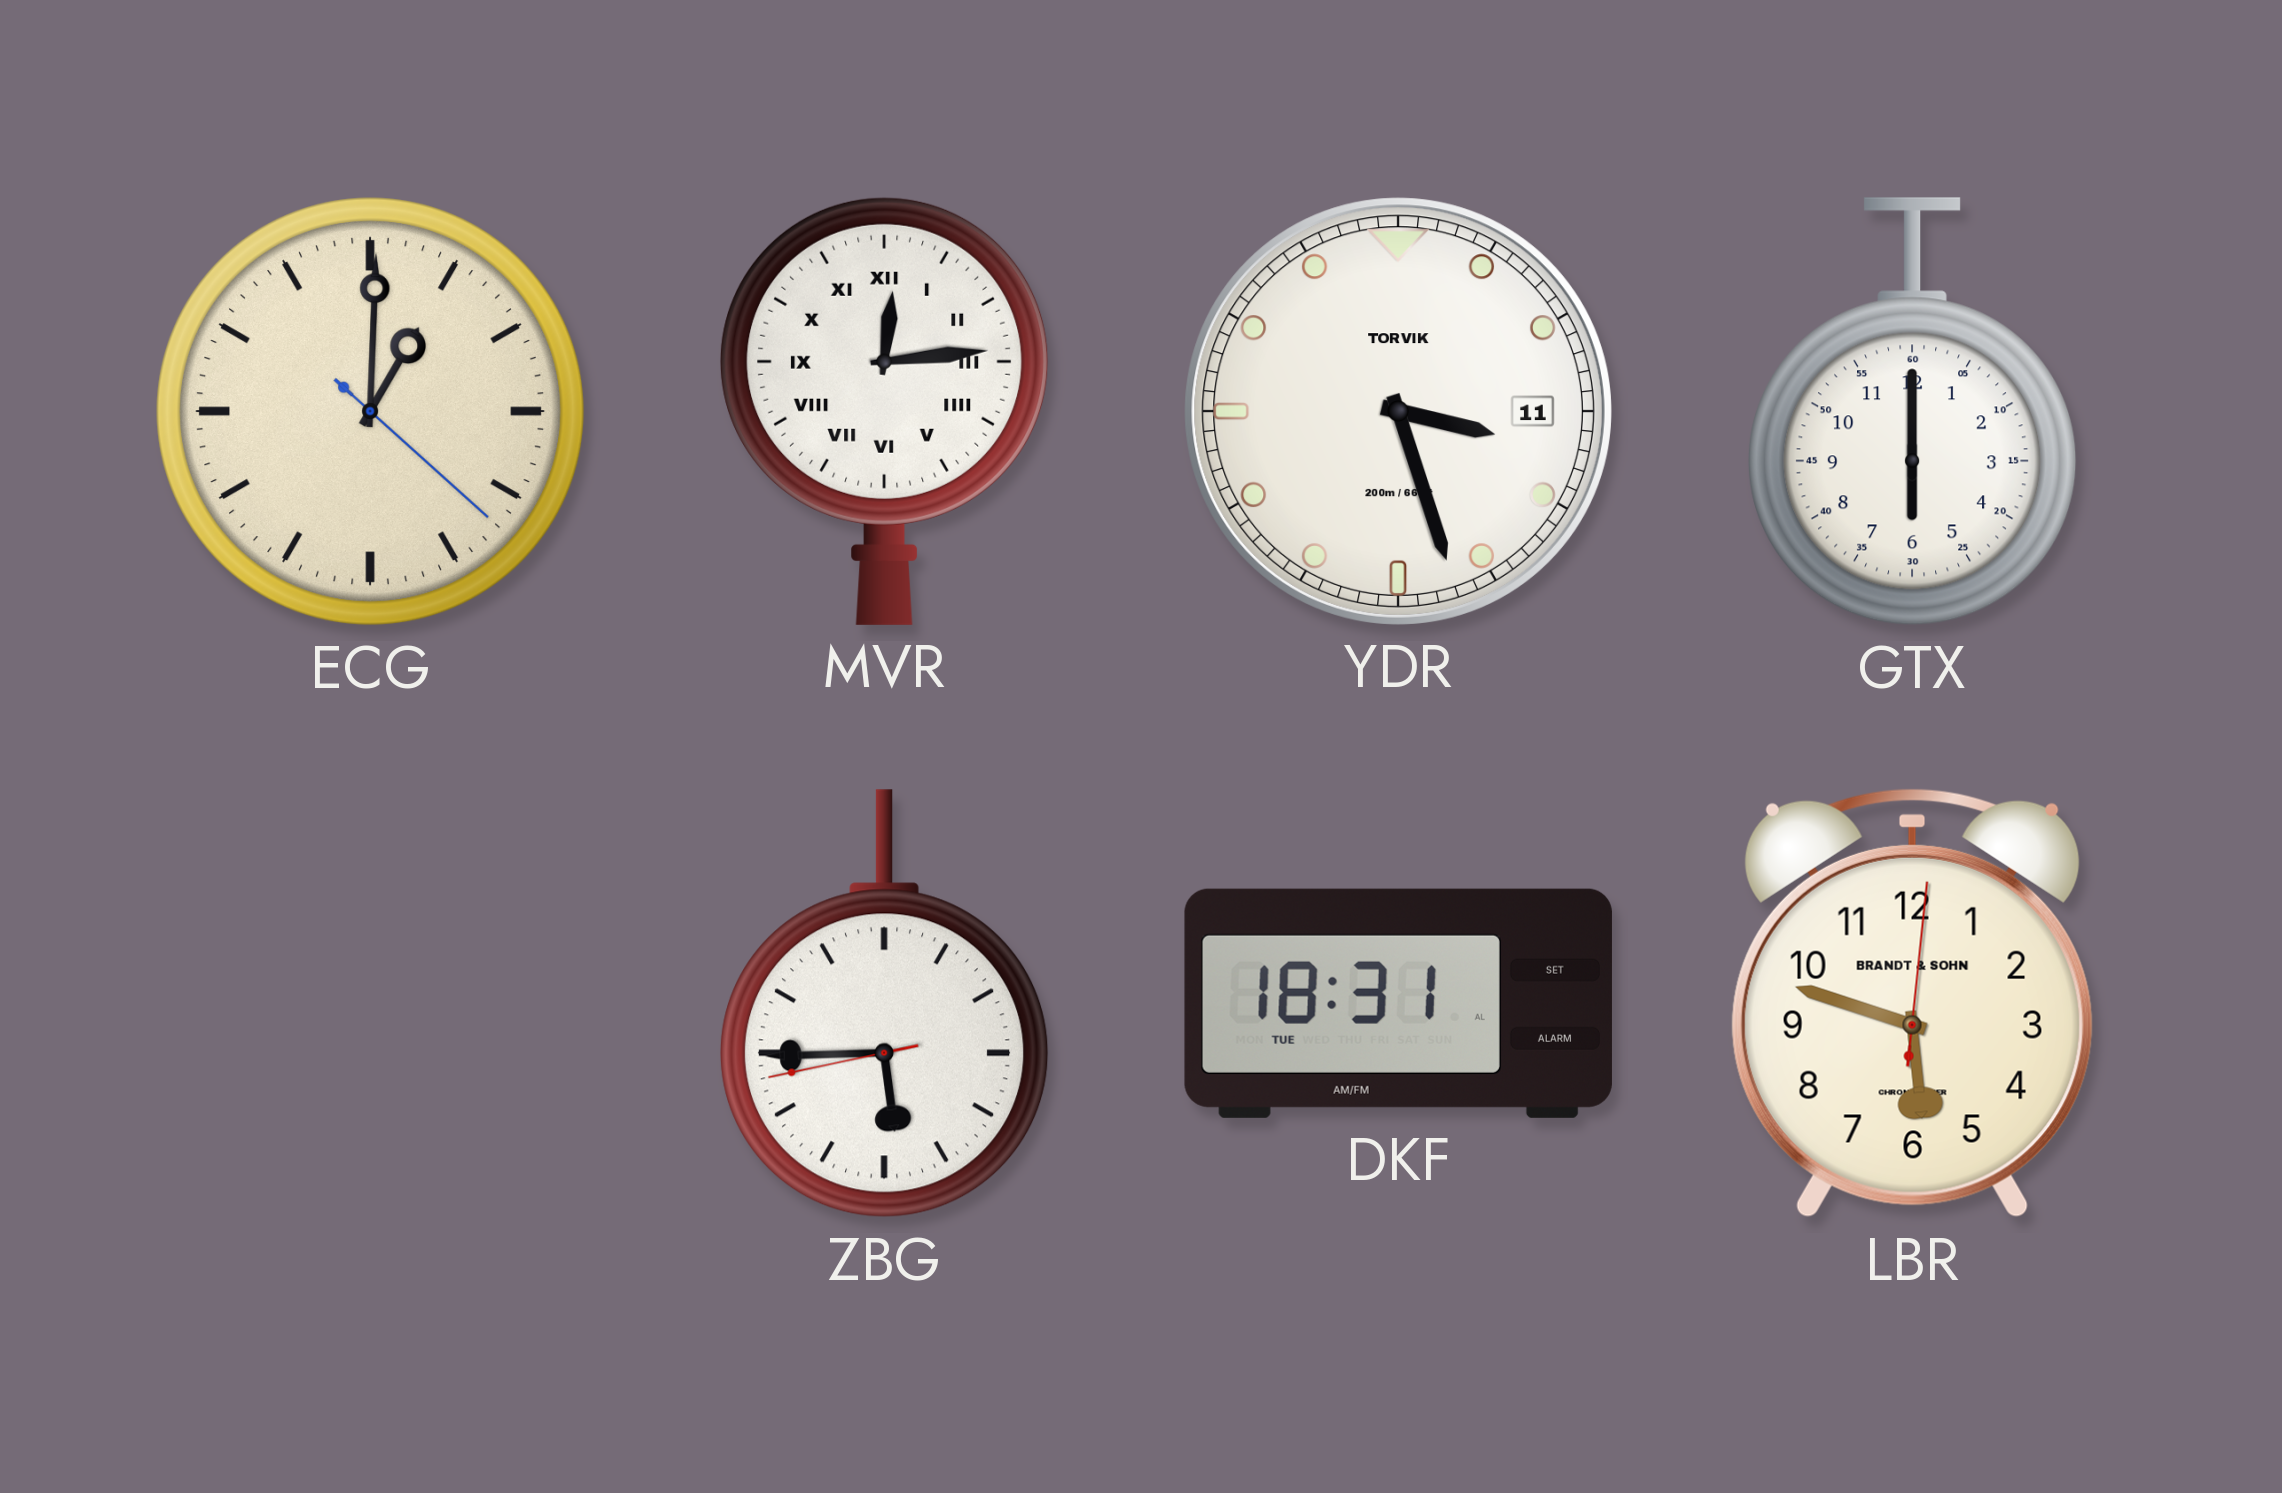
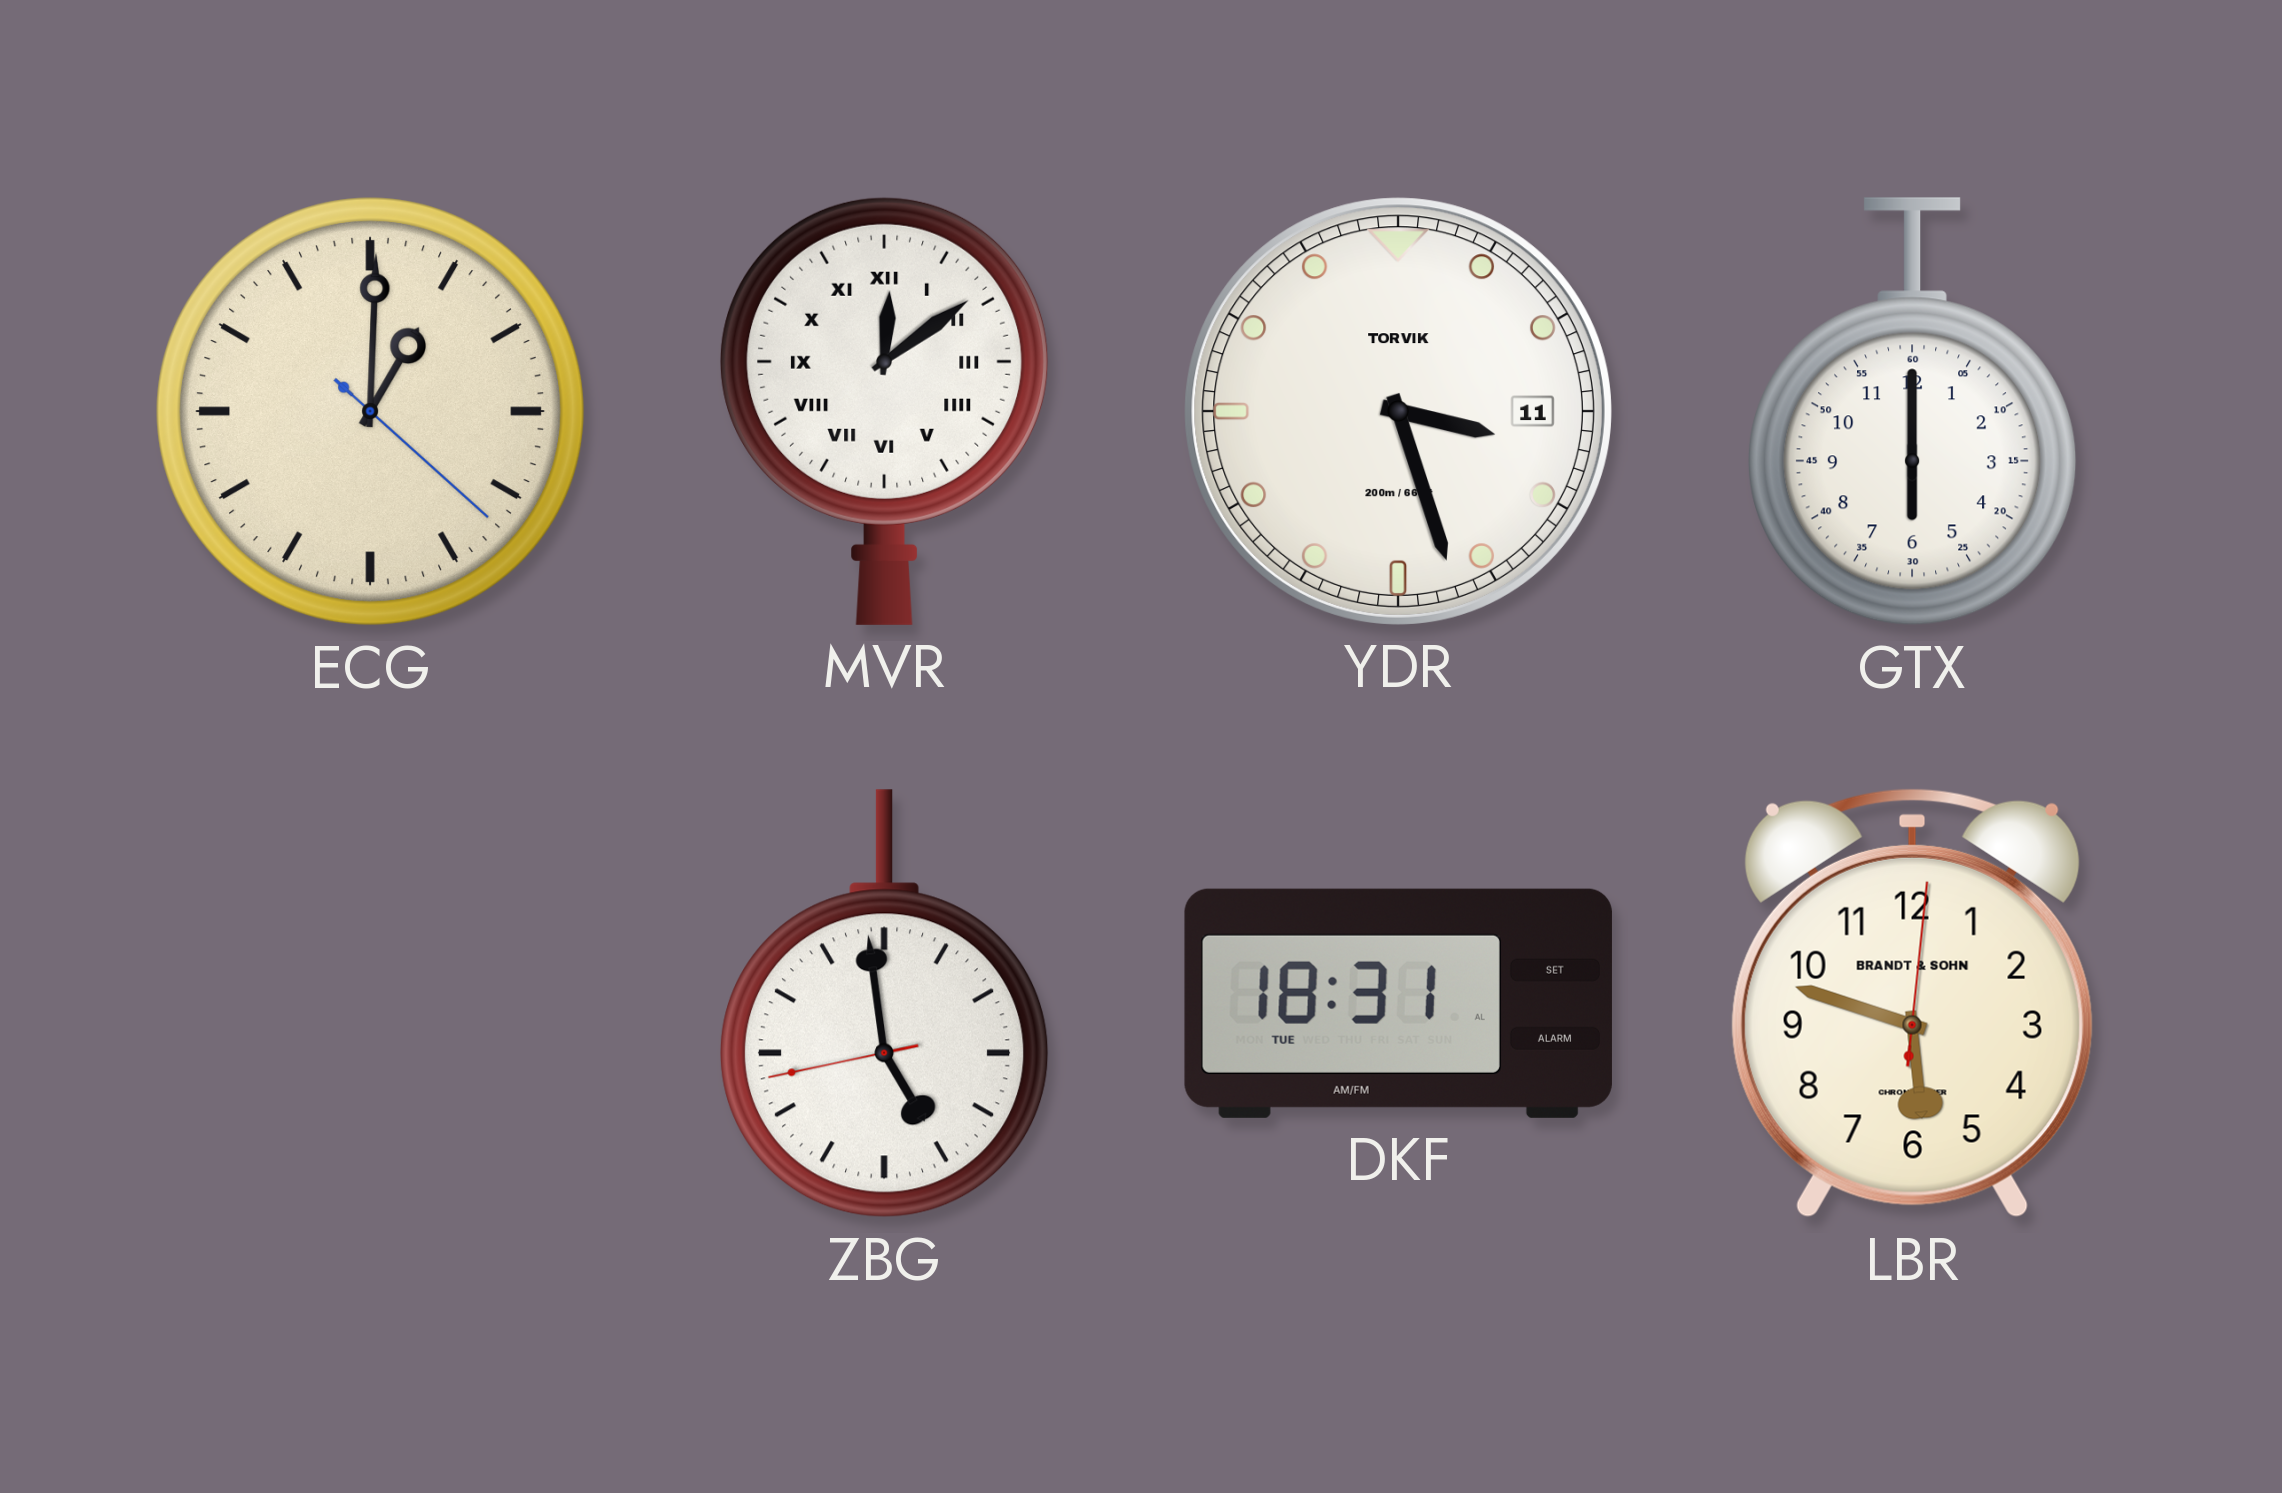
MVR: 12:14 -> 12:09 (885, 411)
ZBG: 5:44 -> 4:58 (885, 1004)
